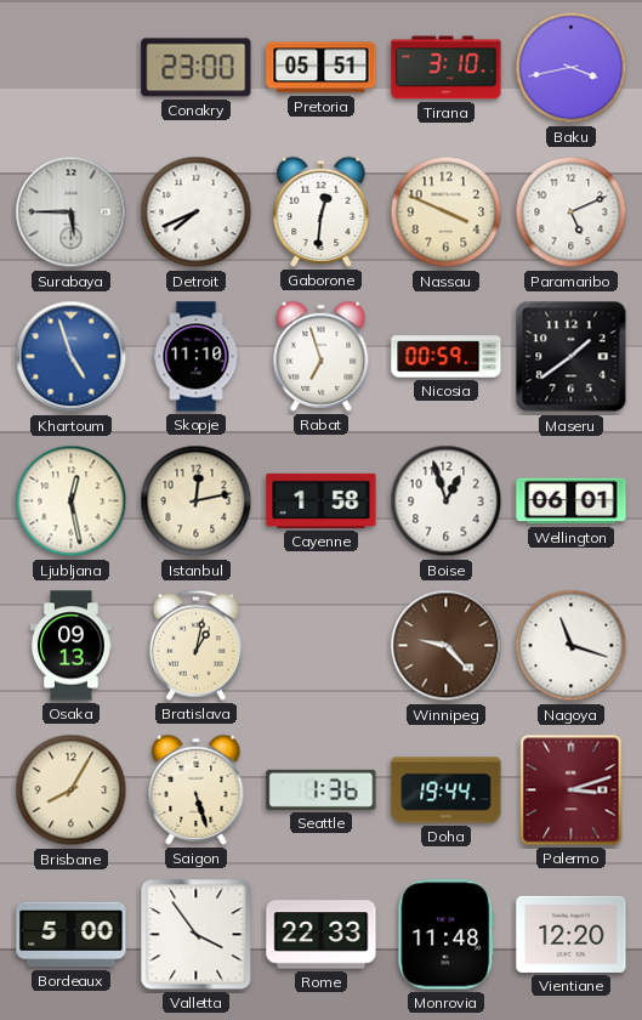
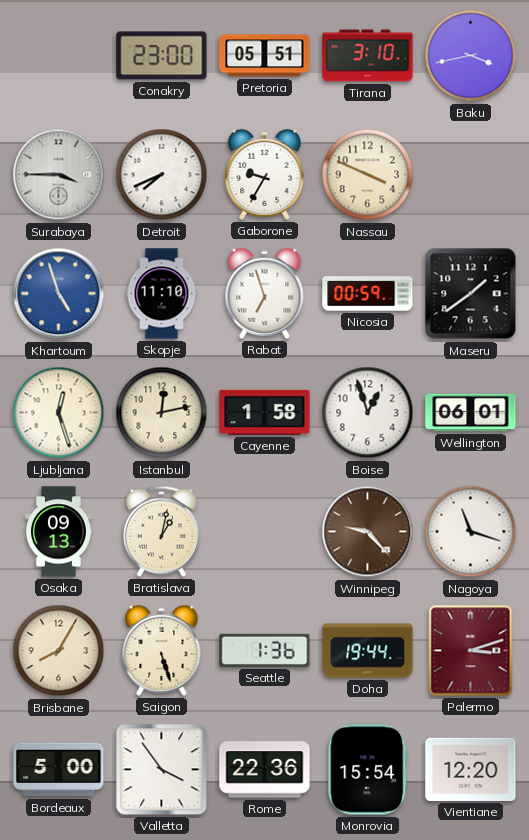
Surabaya: 5:45 -> 3:45 (59, 175)
Gaborone: 12:31 -> 9:35 (265, 174)
Paramaribo: 5:11 -> none (572, 212)
Ljubljana: 12:28 -> 12:27 (59, 413)
Rome: 22:33 -> 22:36 (265, 770)
Monrovia: 11:48 -> 15:54 (368, 770)
